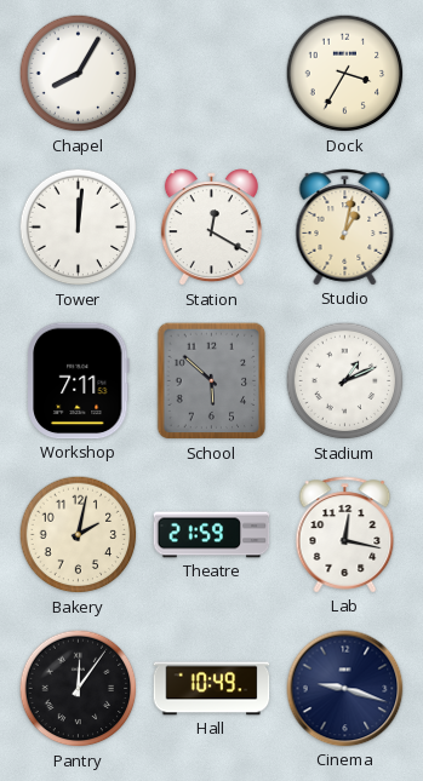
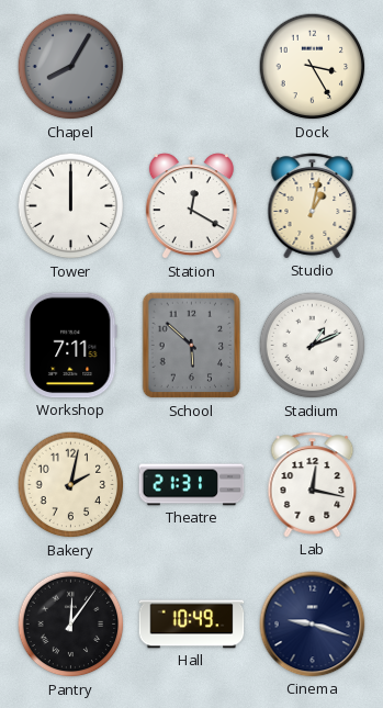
Chapel dial: white -> grey (71, 67)
Dock: 3:35 -> 3:25 (313, 67)
Tower: 12:01 -> 12:00 (71, 206)
Theatre: 21:59 -> 21:31 (192, 485)
